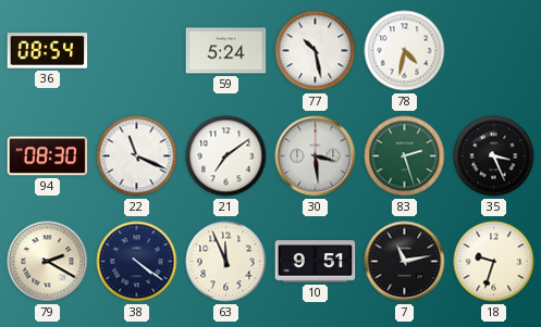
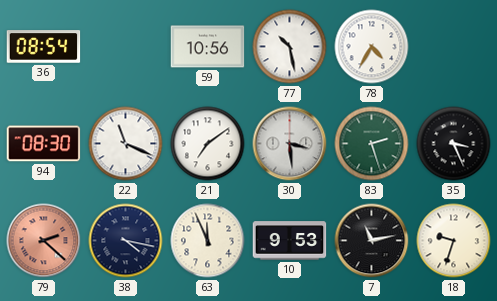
59: 5:24 -> 10:56 (208, 47)
78: 4:32 -> 4:35 (372, 47)
79: 2:20 -> 2:22 (44, 241)
79 dial: cream -> salmon (44, 241)
38: 4:21 -> 4:17 (126, 241)
10: 9:51 -> 9:53 (290, 241)
